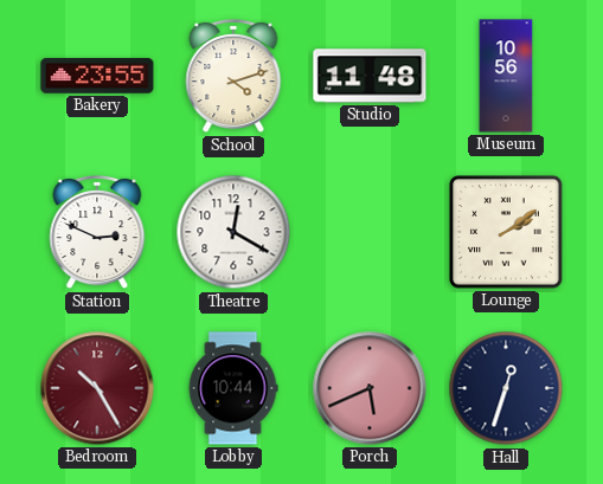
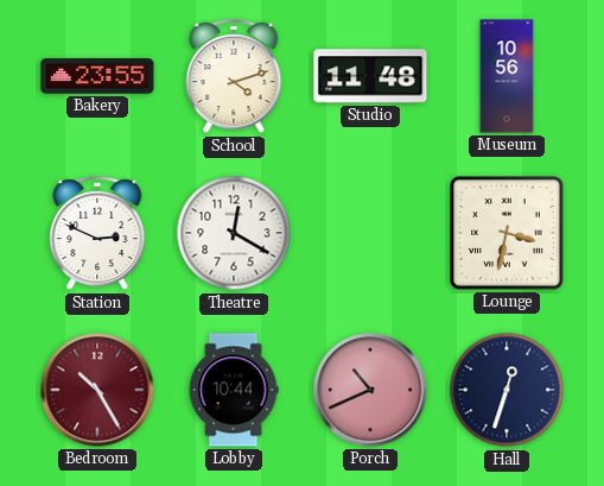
Lounge: 2:09 -> 3:32 (507, 233)
Porch: 5:41 -> 10:41 (370, 390)
